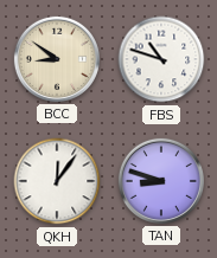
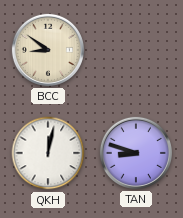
FBS: 10:48 -> none (161, 59)
QKH: 12:06 -> 12:02 (48, 153)
